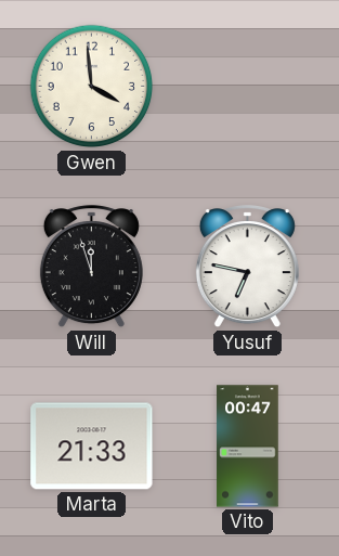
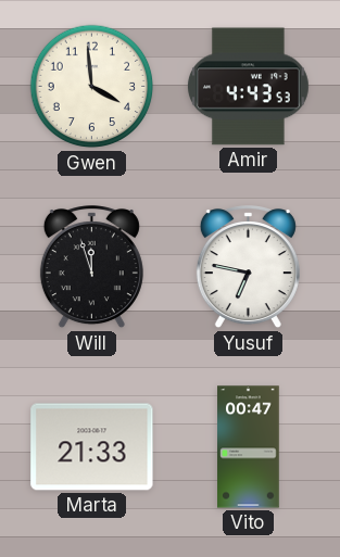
Amir: none -> 4:43 (249, 87)
